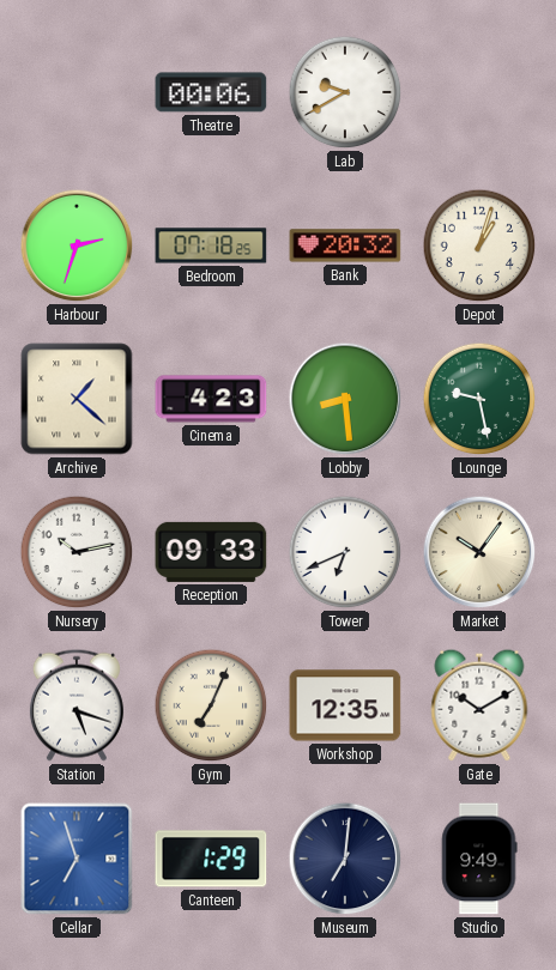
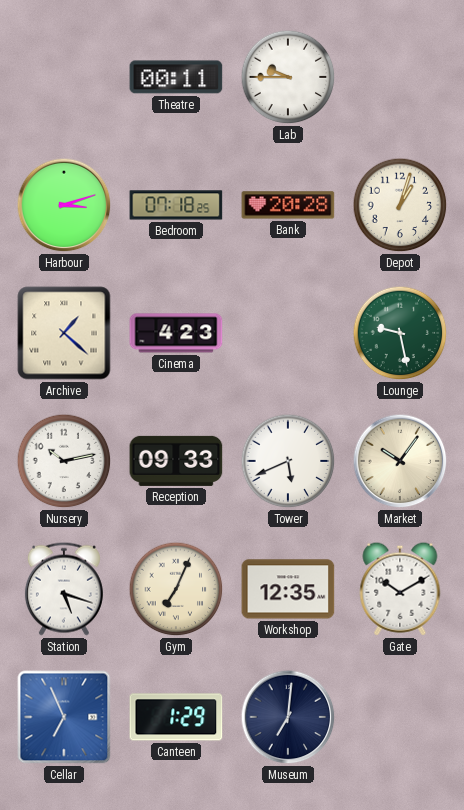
Theatre: 00:06 -> 00:11 (176, 77)
Lab: 9:40 -> 9:45 (288, 77)
Harbour: 2:33 -> 3:12 (64, 205)
Bank: 20:32 -> 20:28 (288, 205)
Lobby: 8:29 -> none (345, 399)
Tower: 6:41 -> 5:41 (288, 461)
Cellar: 6:57 -> 6:56 (64, 717)
Studio: 9:49 -> none (479, 859)
